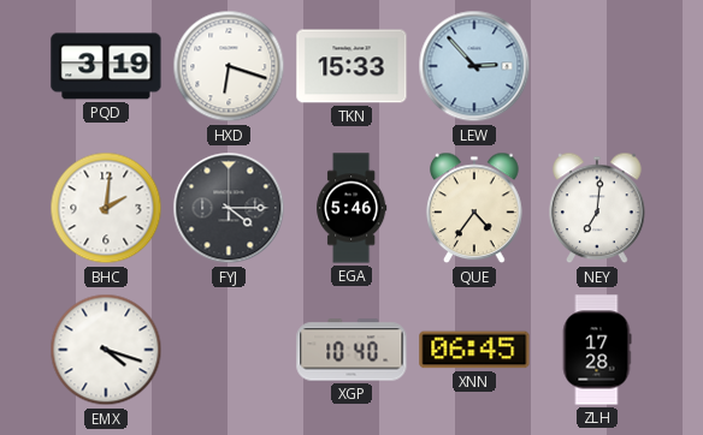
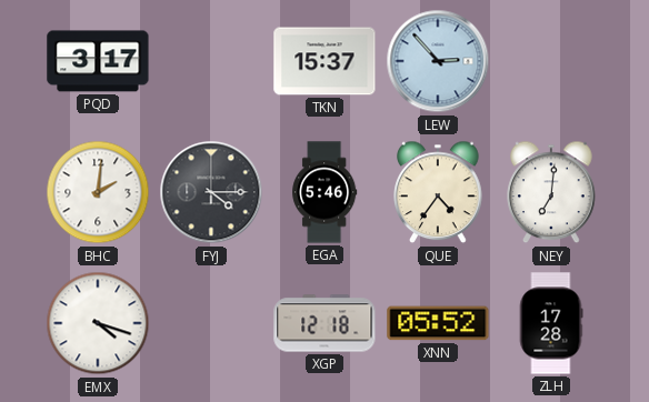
PQD: 3:19 -> 3:17 (98, 61)
HXD: 6:18 -> none (229, 66)
TKN: 15:33 -> 15:37 (324, 61)
XGP: 10:40 -> 12:18 (324, 323)
XNN: 06:45 -> 05:52 (438, 323)
